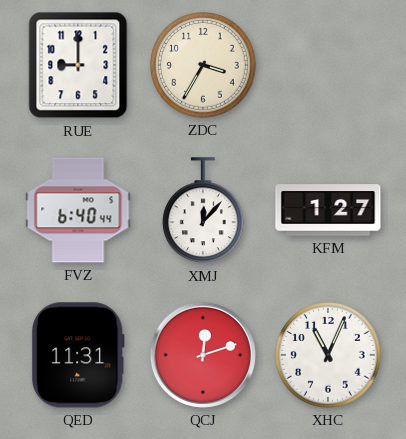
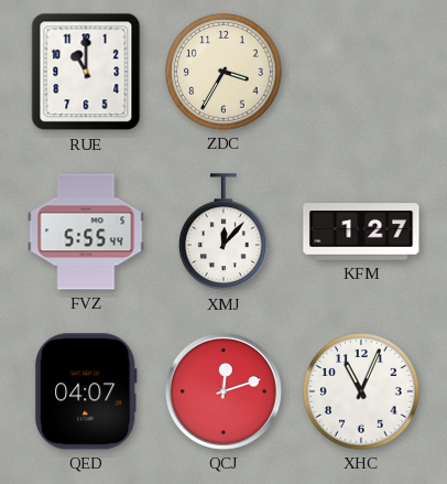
RUE: 9:00 -> 11:00 (86, 72)
FVZ: 6:40 -> 5:55 (86, 232)
QED: 11:31 -> 04:07 (86, 391)
